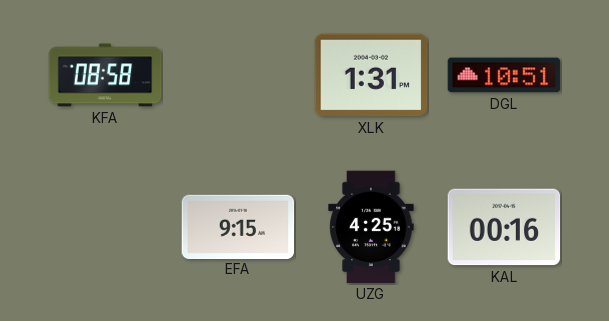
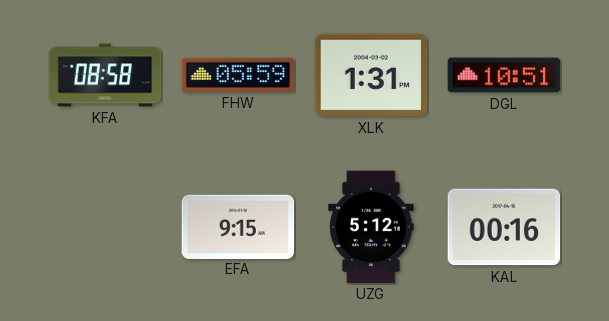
FHW: none -> 05:59 (238, 75)
UZG: 4:25 -> 5:12 (371, 227)
